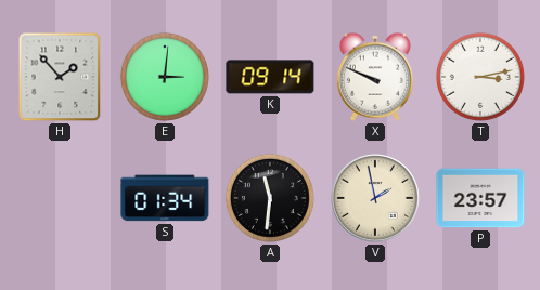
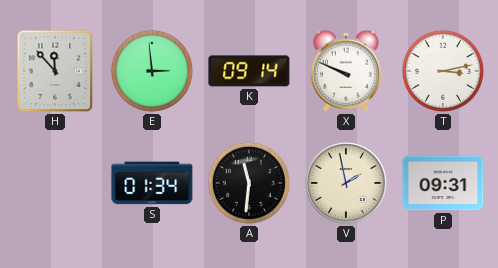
H: 1:53 -> 11:53 (55, 71)
E: 3:01 -> 2:59 (152, 71)
P: 23:57 -> 09:31 (443, 183)
